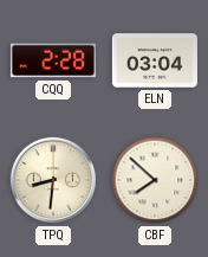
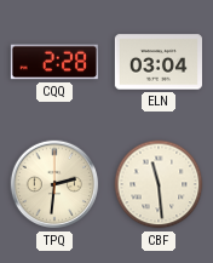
TPQ: 8:31 -> 2:31 (54, 184)
CBF: 7:52 -> 11:29 (159, 184)
